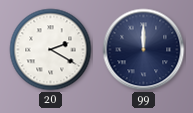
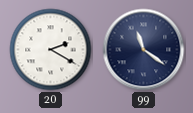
99: 12:00 -> 11:21 (144, 50)
